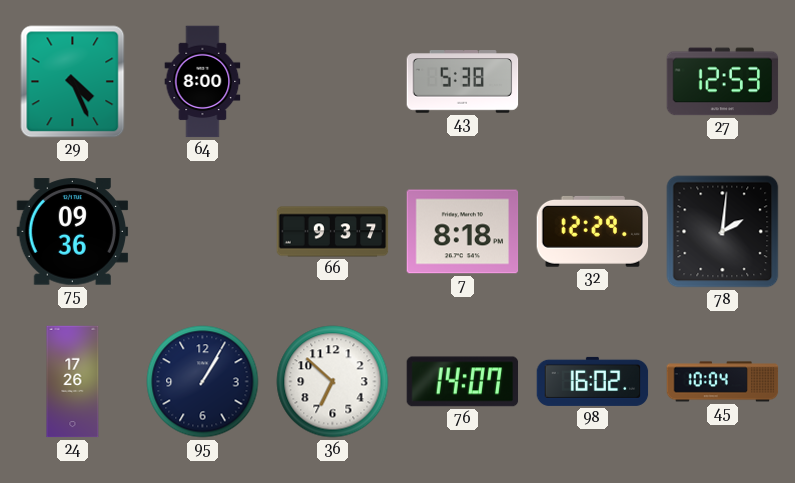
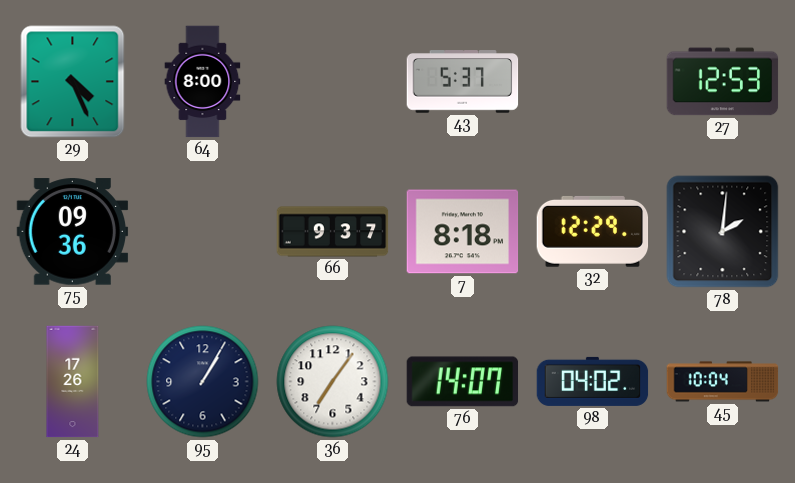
43: 5:38 -> 5:37 (463, 82)
36: 6:52 -> 7:06 (333, 382)
98: 16:02 -> 04:02 (593, 381)
